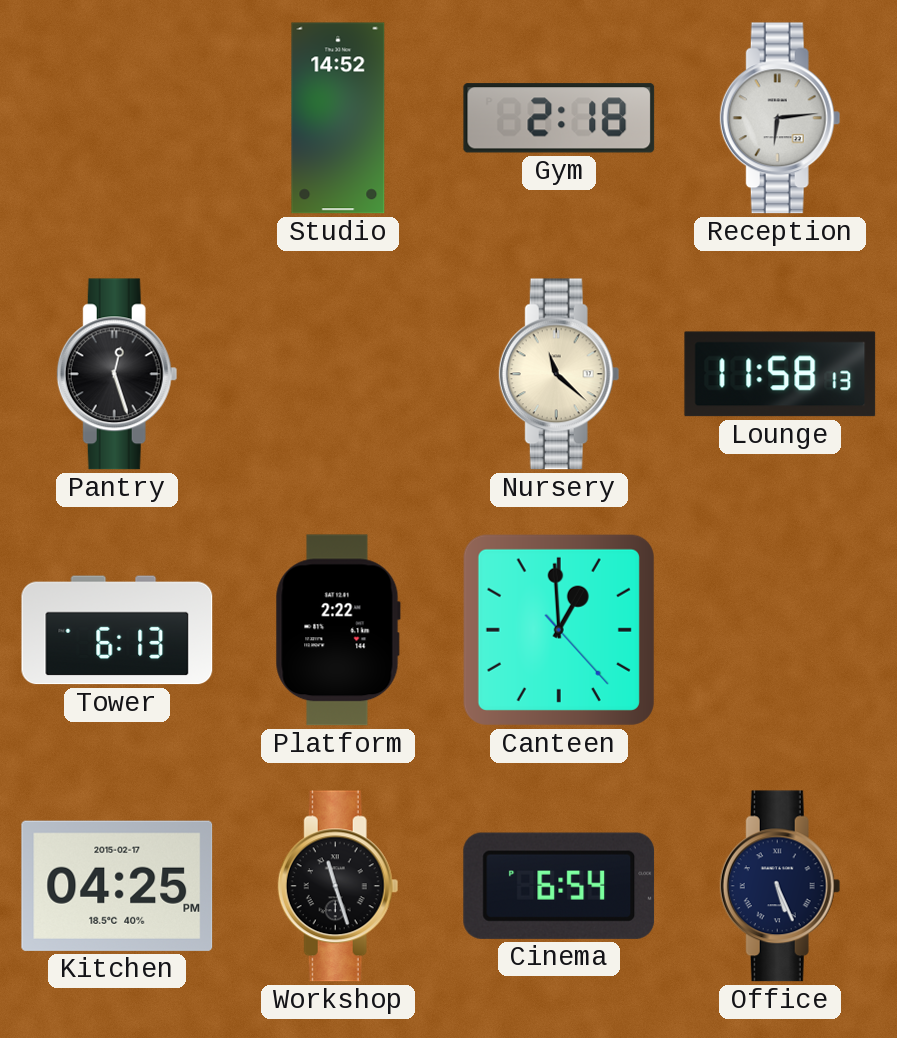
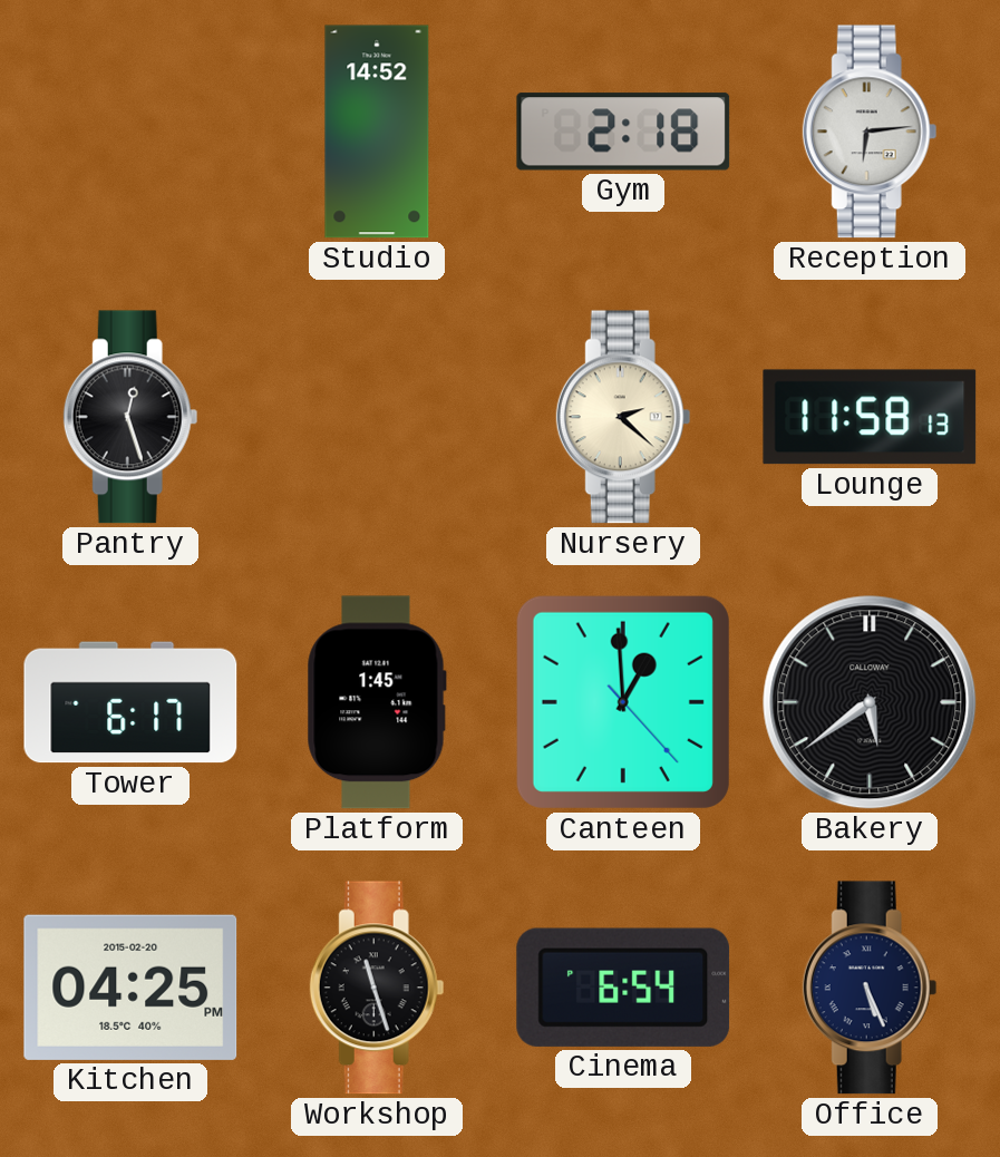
Nursery: 11:22 -> 2:22 (623, 417)
Tower: 6:13 -> 6:17 (130, 702)
Platform: 2:22 -> 1:45 (377, 702)
Bakery: none -> 5:39 (870, 702)
Kitchen date: 2015-02-17 -> 2015-02-20 (130, 988)
